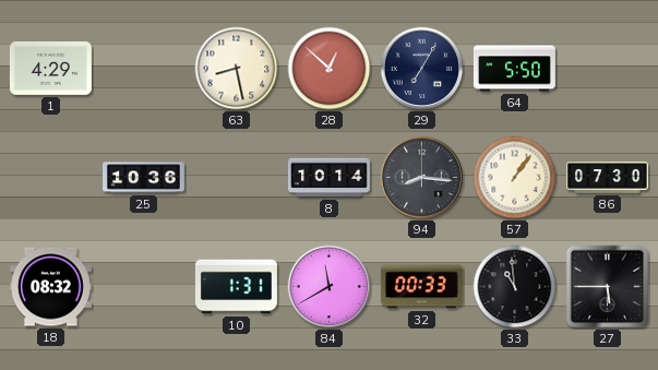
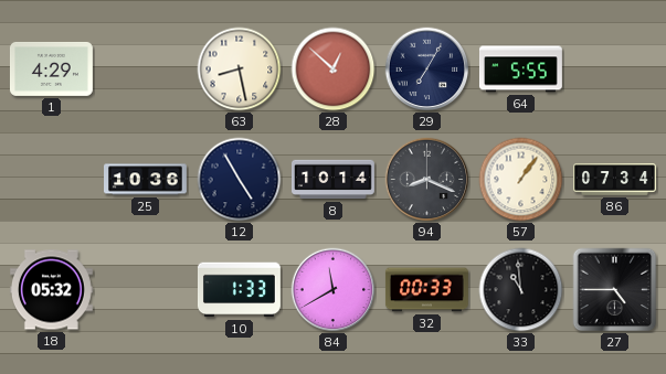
64: 5:50 -> 5:55 (520, 70)
12: none -> 4:55 (240, 180)
94: 8:16 -> 8:19 (427, 180)
86: 07:30 -> 07:34 (615, 180)
18: 08:32 -> 05:32 (51, 290)
10: 1:31 -> 1:33 (239, 290)
27: 5:45 -> 4:45 (615, 290)
